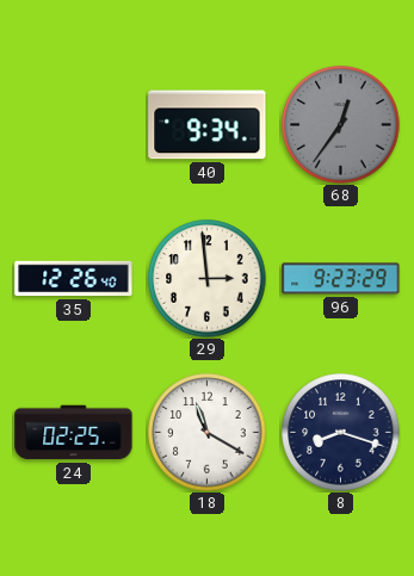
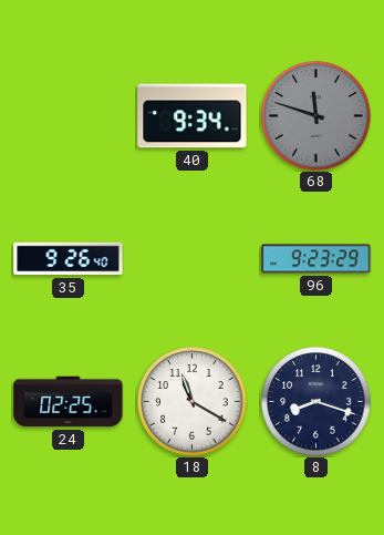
68: 12:36 -> 11:48 (316, 116)
35: 12:26 -> 9:26 (69, 259)
29: 2:59 -> none (208, 279)
